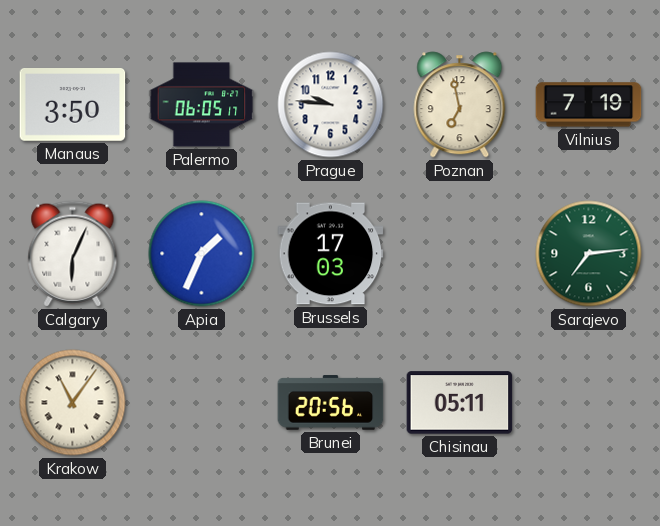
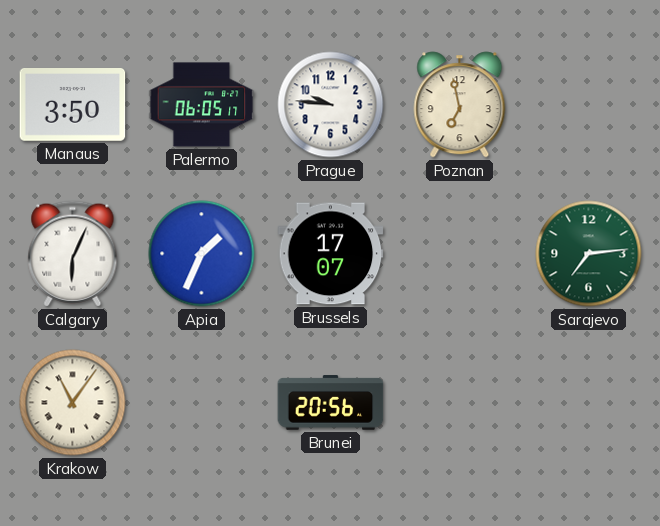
Vilnius: 7:19 -> none (589, 105)
Brussels: 17:03 -> 17:07 (331, 254)
Chisinau: 05:11 -> none (460, 403)
